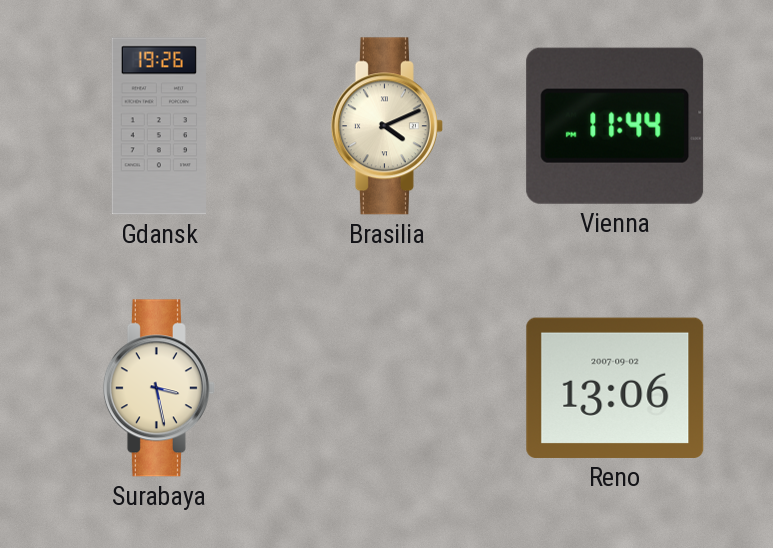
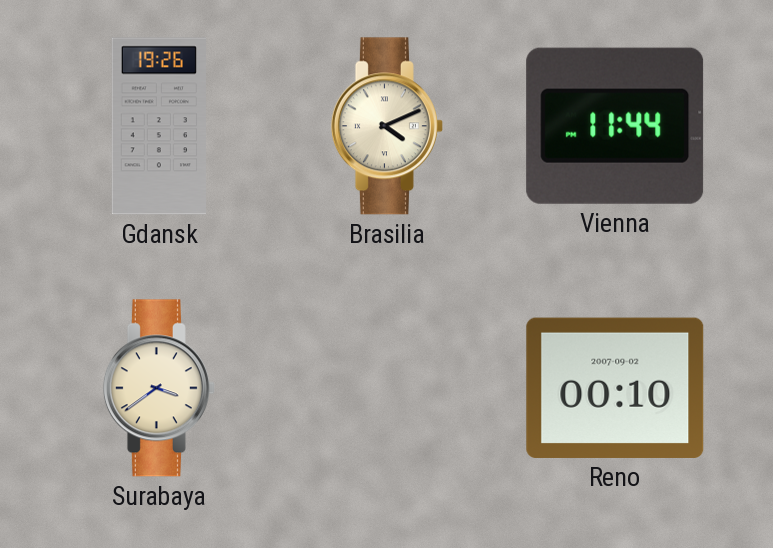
Surabaya: 3:28 -> 3:39 (159, 388)
Reno: 13:06 -> 00:10 (615, 388)
